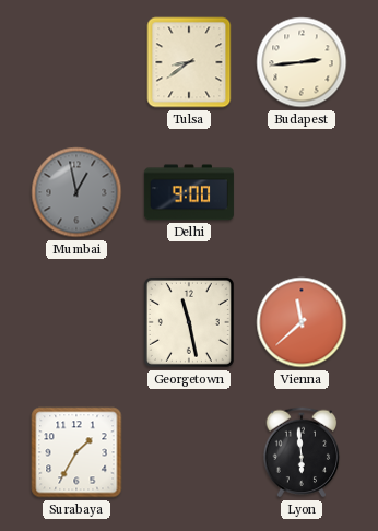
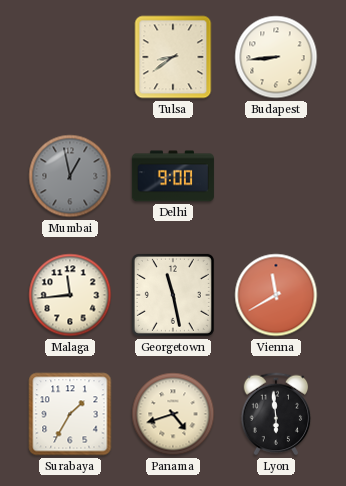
Budapest: 2:44 -> 8:44 (276, 57)
Malaga: none -> 11:44 (70, 295)
Vienna: 11:38 -> 11:40 (276, 295)
Panama: none -> 4:42 (173, 414)
